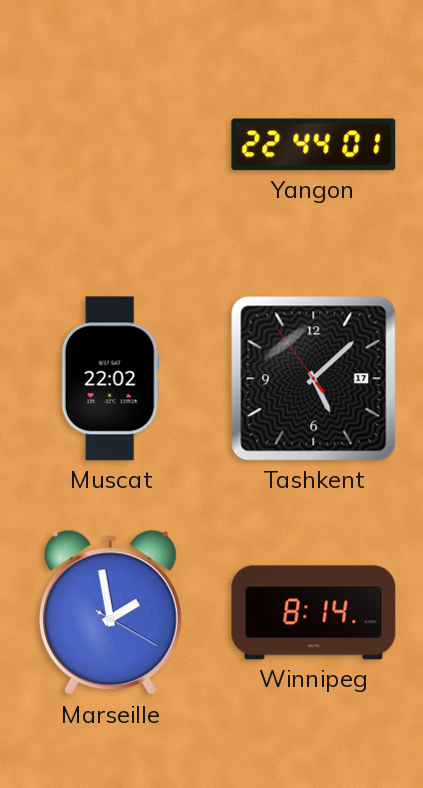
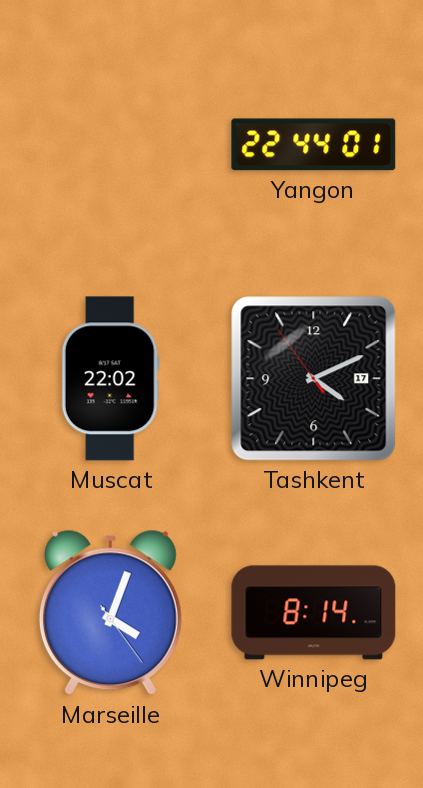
Tashkent: 5:07 -> 4:10 (314, 379)
Marseille: 1:58 -> 4:03 (110, 613)
